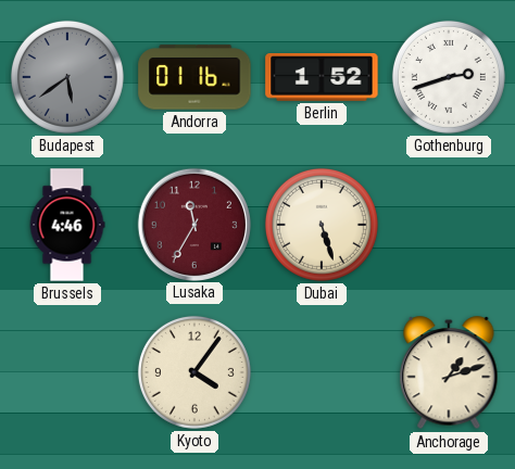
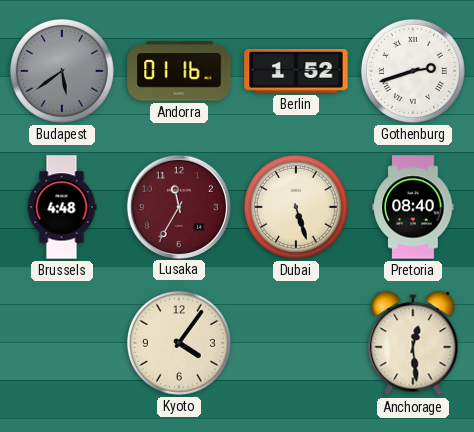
Brussels: 4:46 -> 4:48 (62, 207)
Pretoria: none -> 08:40 (413, 207)
Anchorage: 1:12 -> 12:29 (413, 344)
